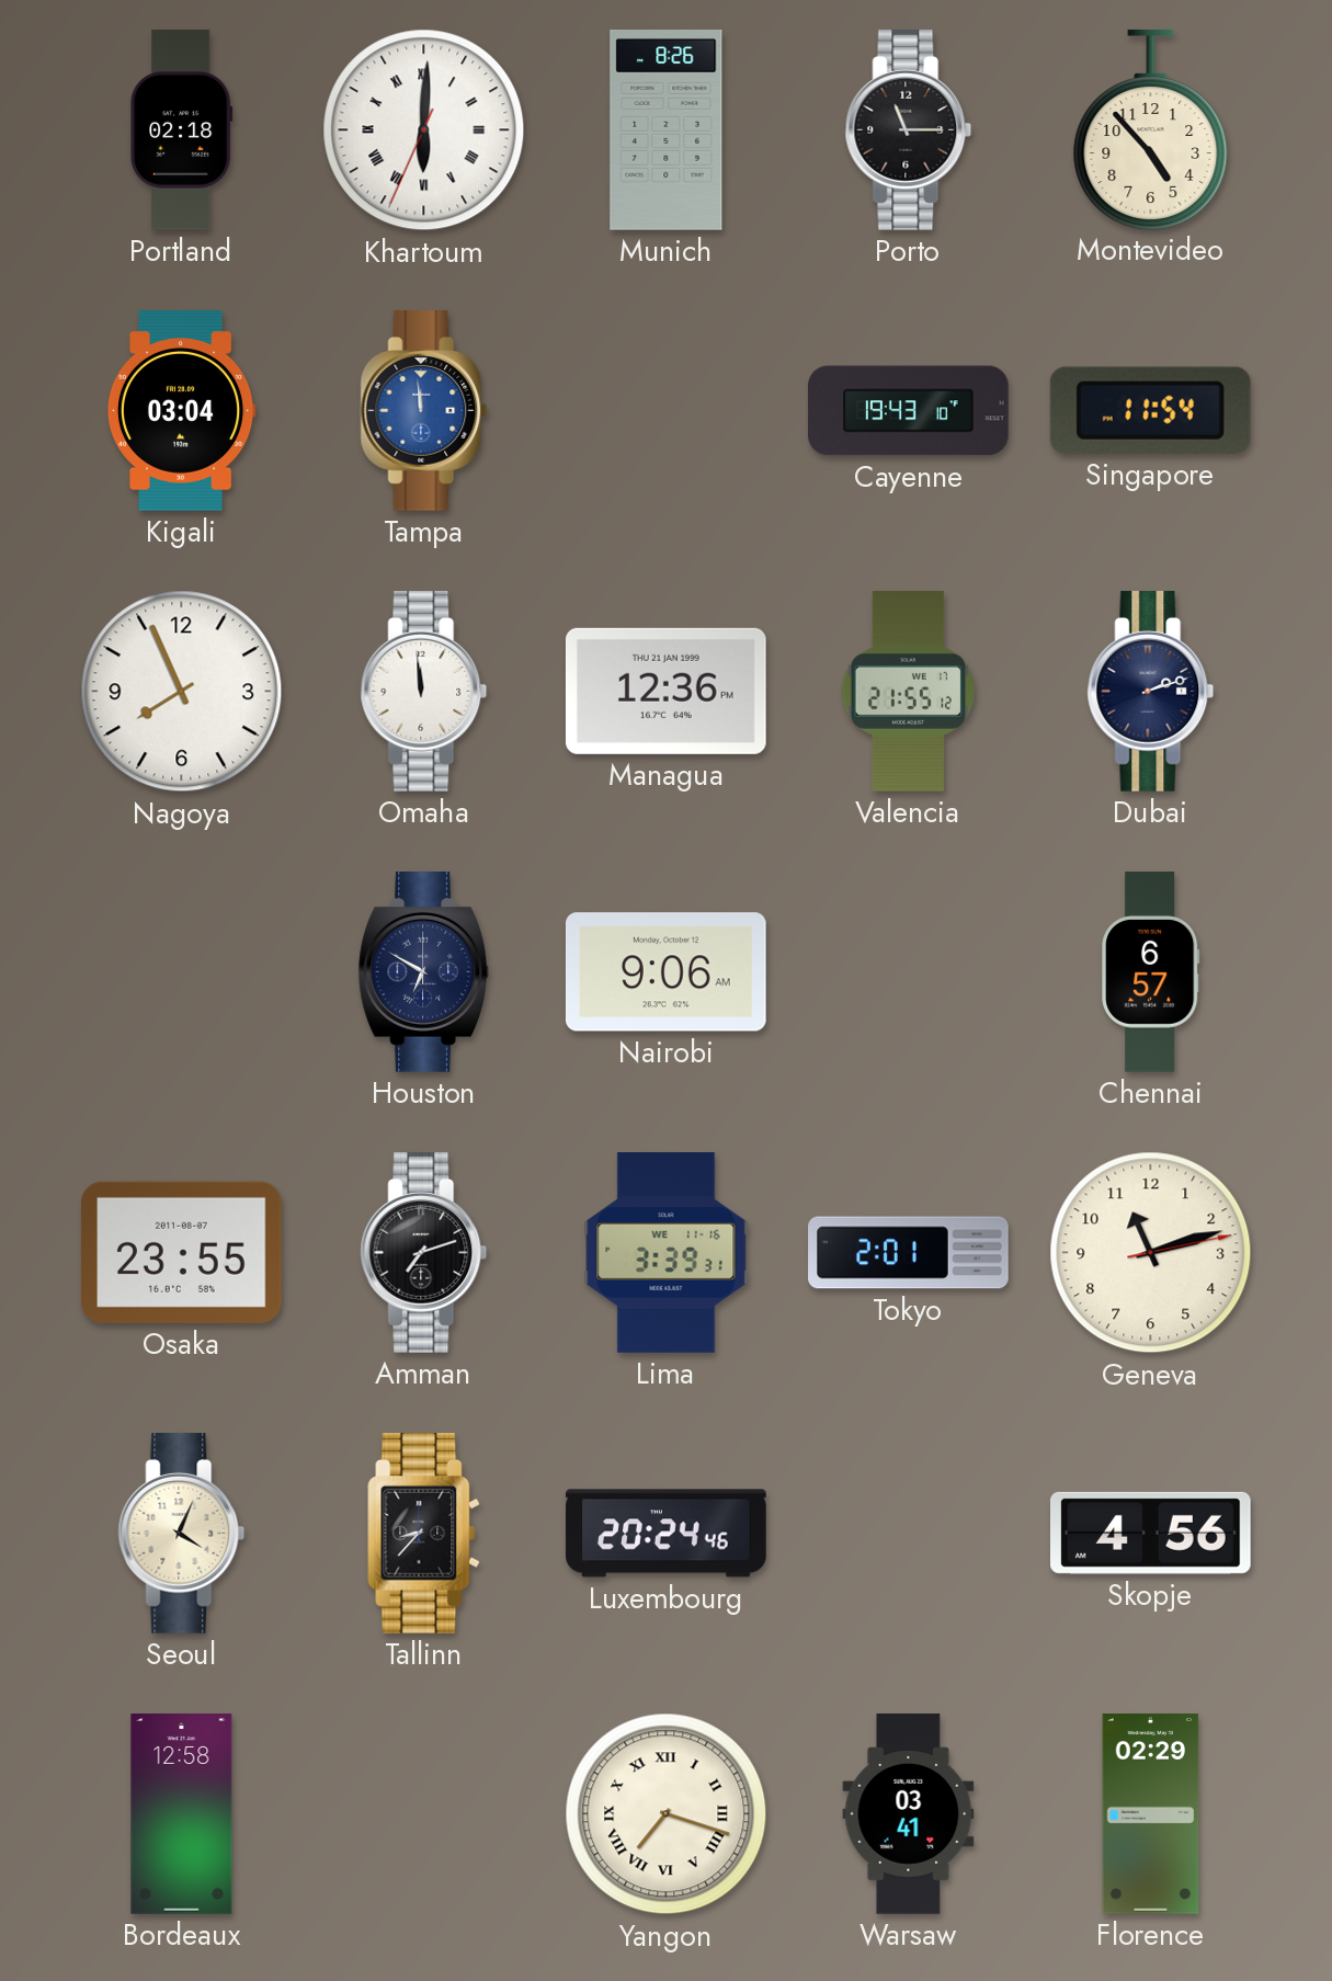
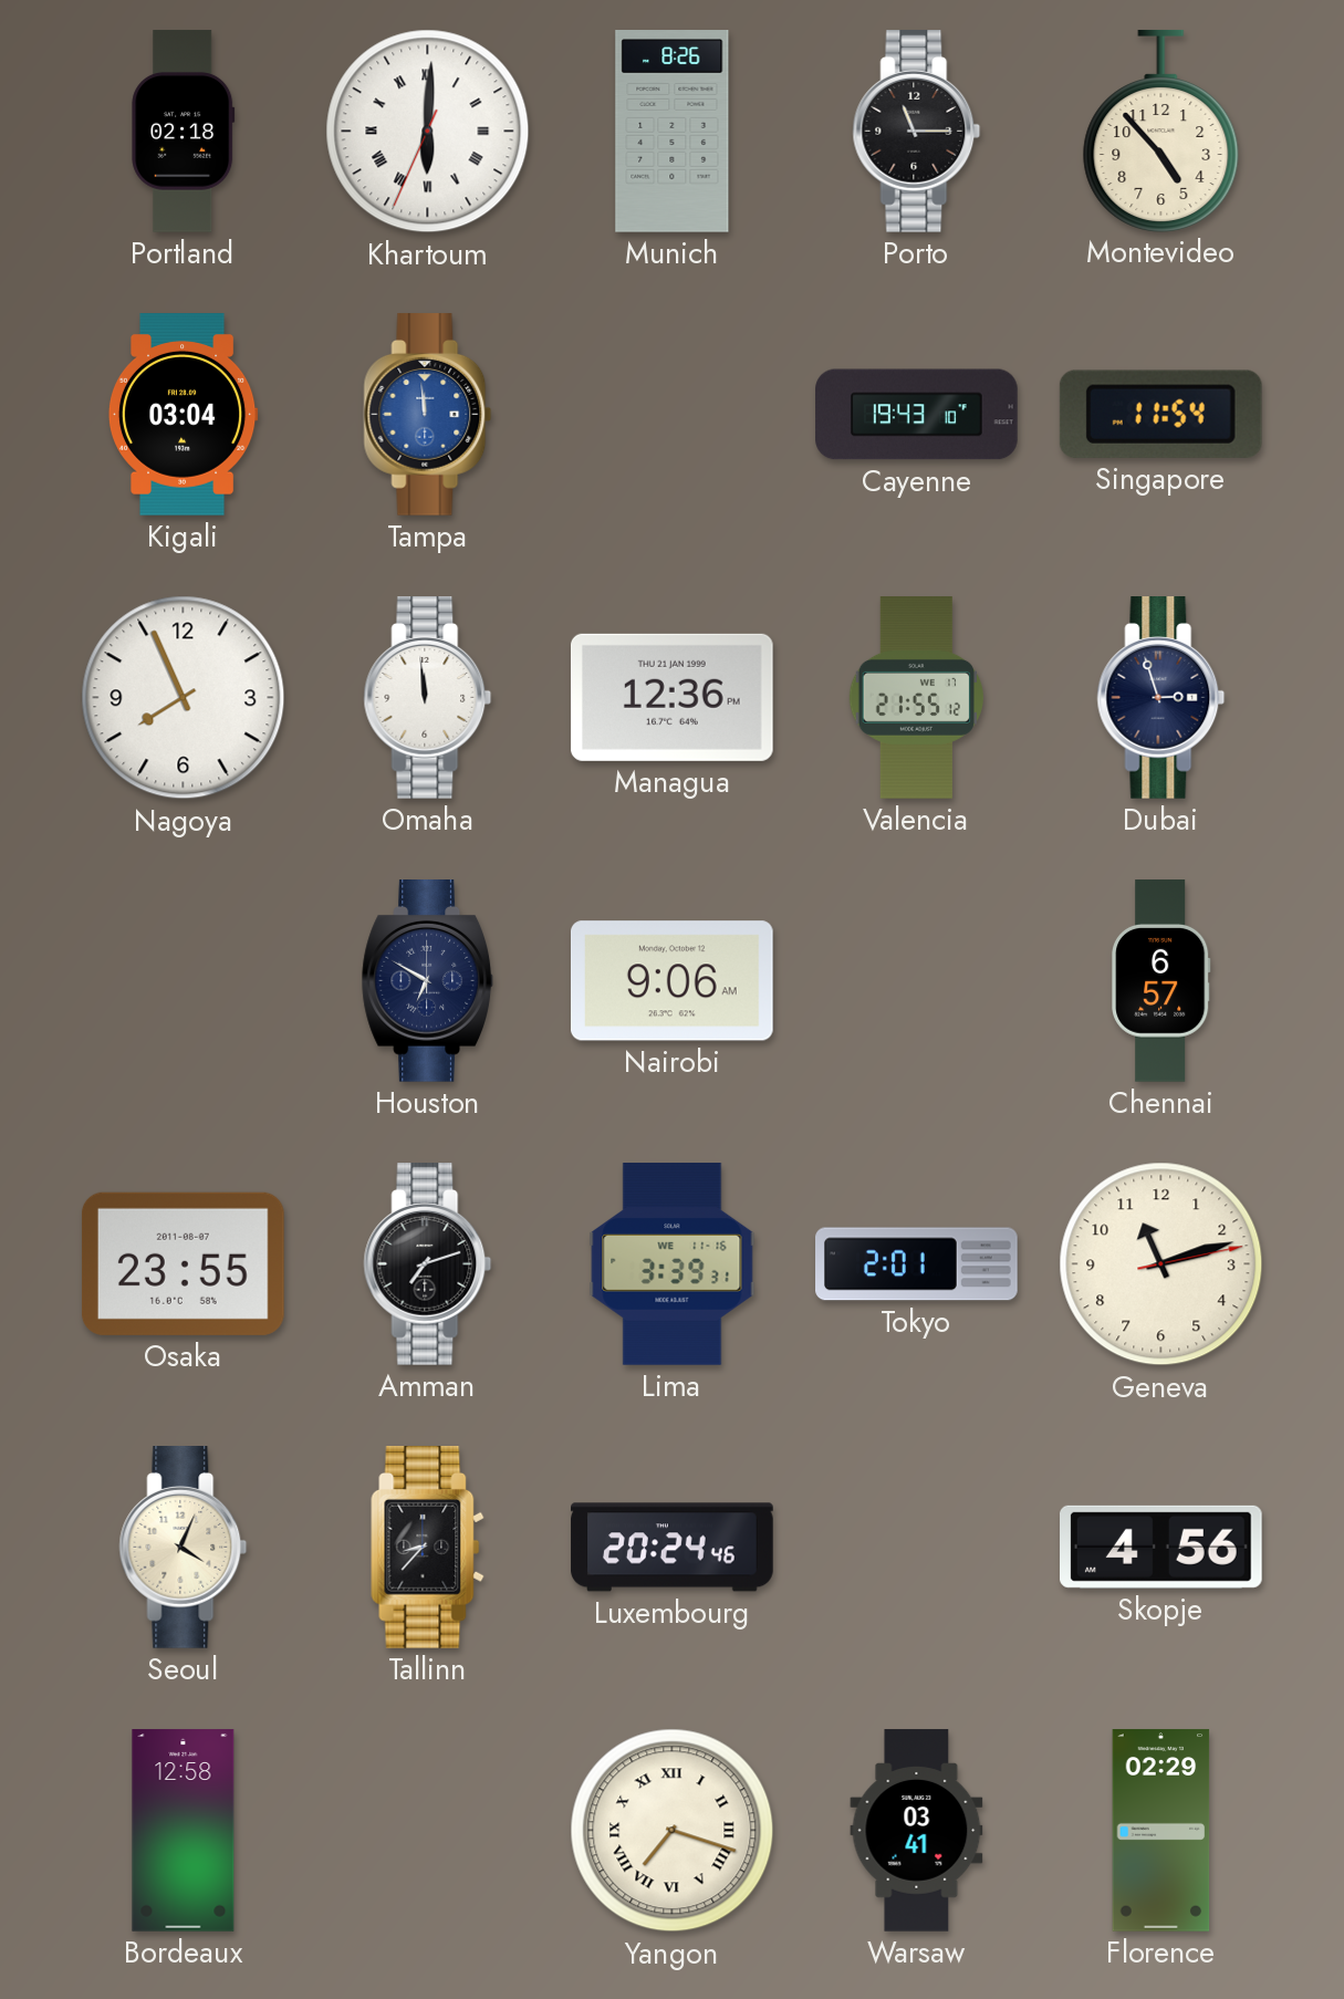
Dubai: 2:12 -> 2:57 (1161, 698)
